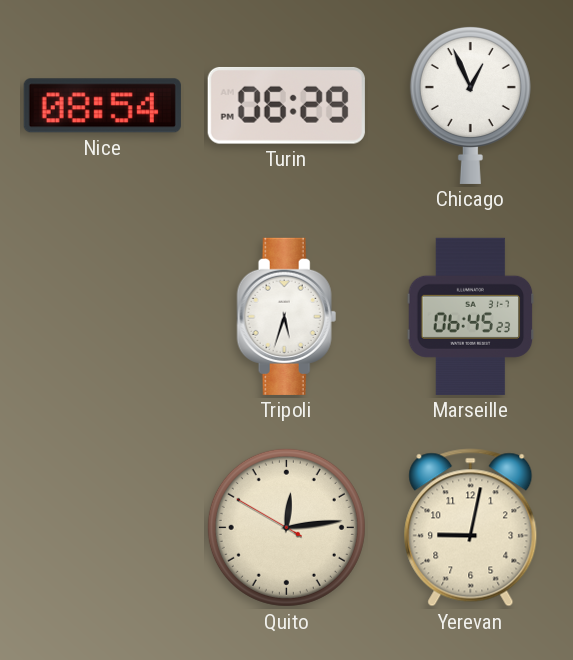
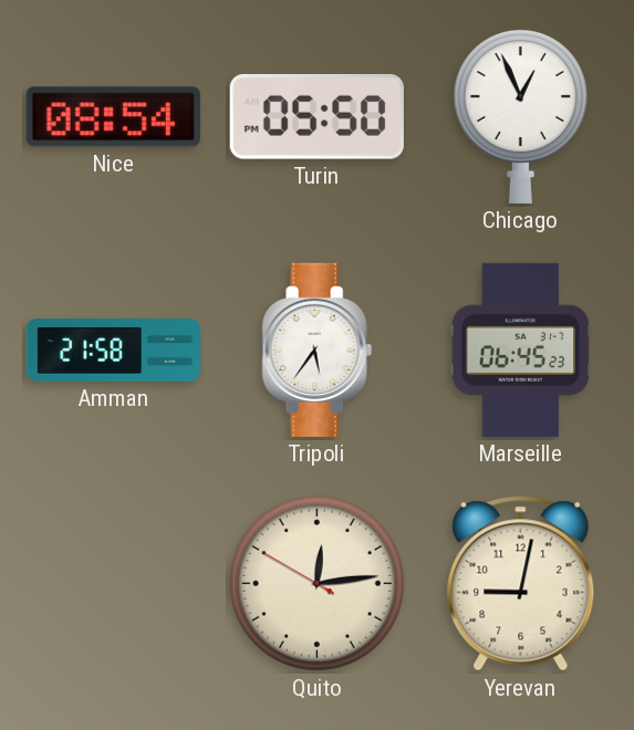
Turin: 06:29 -> 05:50 (316, 116)
Amman: none -> 21:58 (113, 351)
Tripoli: 5:33 -> 5:36 (318, 350)
